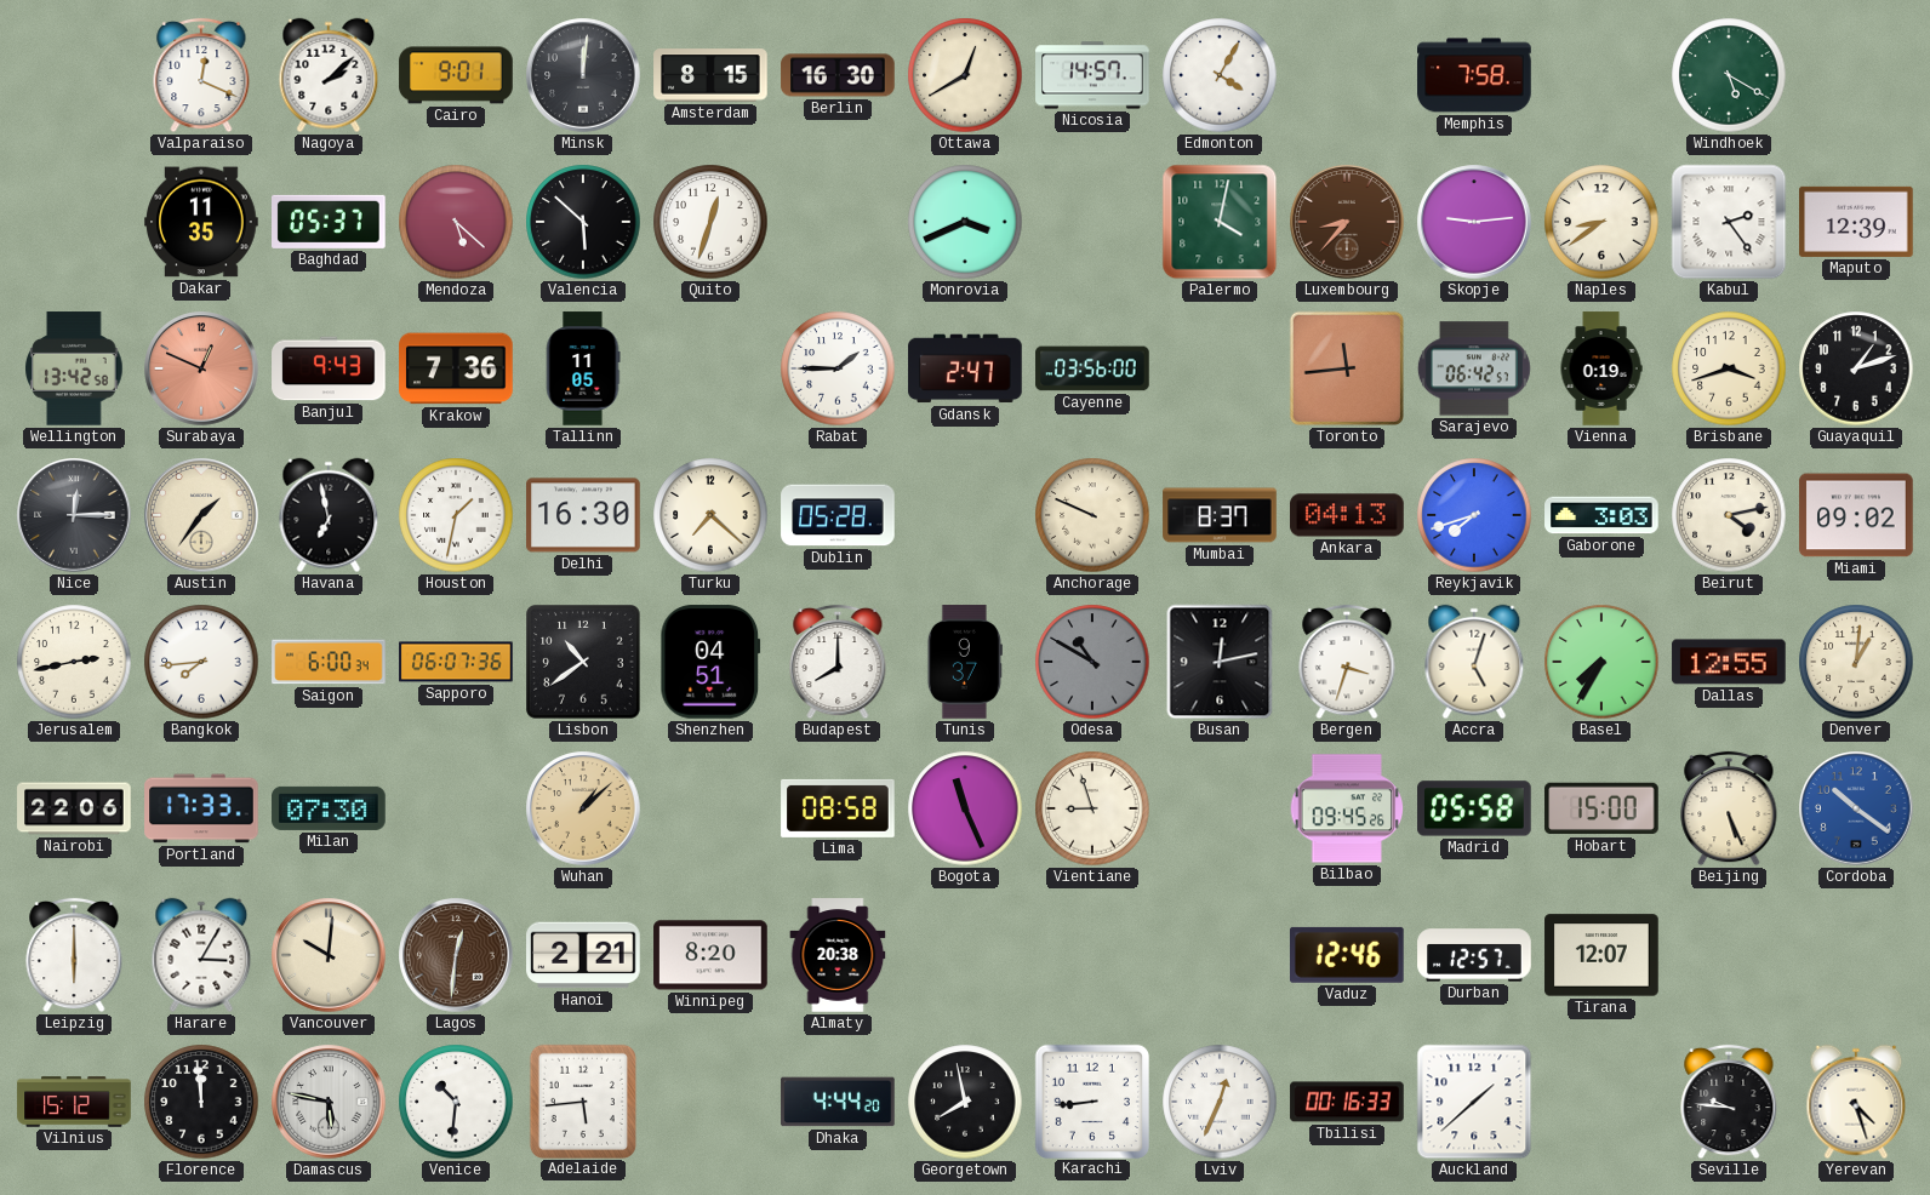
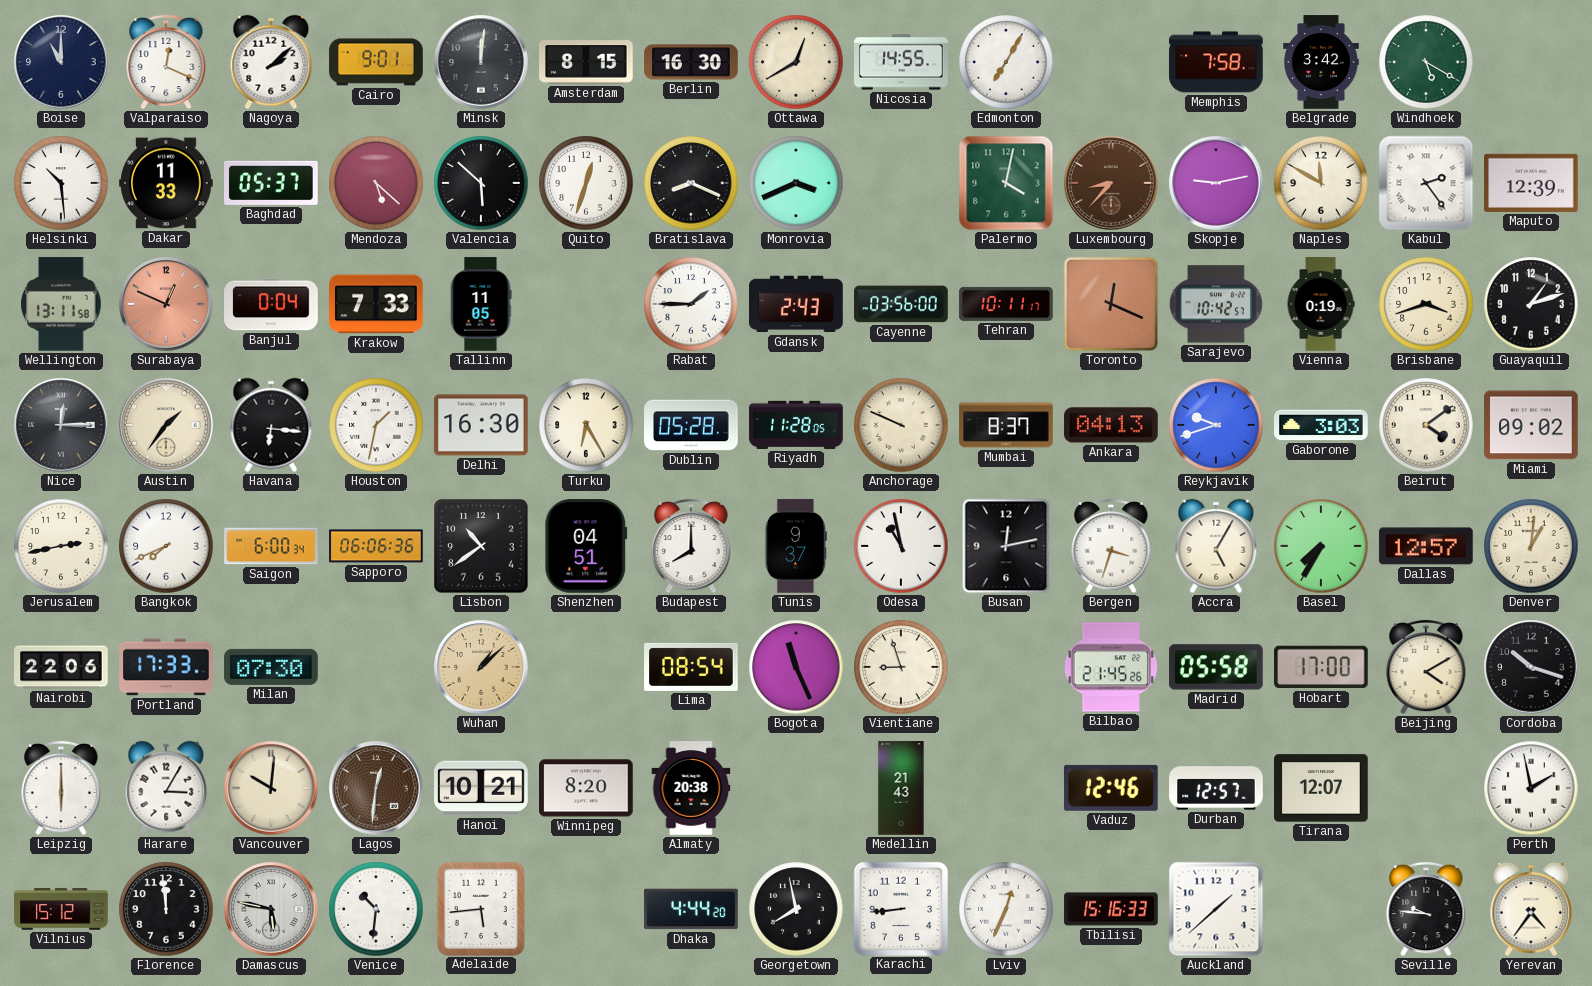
Boise: none -> 11:00 (61, 62)
Nicosia: 14:57 -> 14:55 (901, 62)
Edmonton: 4:05 -> 7:05 (1006, 62)
Belgrade: none -> 3:42 (1321, 62)
Helsinki: none -> 10:29 (61, 183)
Dakar: 11:35 -> 11:33 (166, 183)
Bratislava: none -> 8:19 (691, 183)
Skopje: 9:14 -> 9:13 (1216, 183)
Naples: 8:39 -> 11:50 (1321, 183)
Wellington: 13:42 -> 13:11 (61, 304)
Banjul: 9:43 -> 0:04 (271, 304)
Krakow: 7:36 -> 7:33 (376, 304)
Gdansk: 2:47 -> 2:43 (796, 304)
Tehran: none -> 10:11 (1006, 304)
Toronto: 11:44 -> 12:19 (1111, 304)
Sarajevo: 06:42 -> 10:42 (1216, 304)
Havana: 6:58 -> 6:16 (271, 425)
Turku: 7:22 -> 6:25 (586, 425)
Riyadh: none -> 11:28 (796, 425)
Reykjavik: 7:42 -> 9:42 (1216, 425)
Beirut: 4:13 -> 4:09 (1426, 425)
Bangkok: 7:44 -> 7:41 (166, 546)
Sapporo: 06:07 -> 06:06 (376, 546)
Odesa: 10:50 -> 10:58 (901, 546)
Odesa dial: grey -> white (901, 546)
Accra: 5:03 -> 5:05 (1216, 546)
Dallas: 12:55 -> 12:57 (1426, 546)
Lima: 08:58 -> 08:54 (691, 667)
Bilbao: 09:45 -> 21:45 (1111, 667)
Hobart: 15:00 -> 17:00 (1321, 667)
Beijing: 5:26 -> 4:10 (1426, 667)
Cordoba: 10:21 -> 10:18 (1531, 667)
Cordoba dial: blue -> black (1531, 667)
Hanoi: 2:21 -> 10:21 (481, 788)
Medellin: none -> 21:43 (901, 788)
Perth: none -> 1:58 (1531, 788)
Tbilisi: 00:16 -> 15:16 (1111, 909)
Yerevan: 4:27 -> 4:36 (1531, 909)
